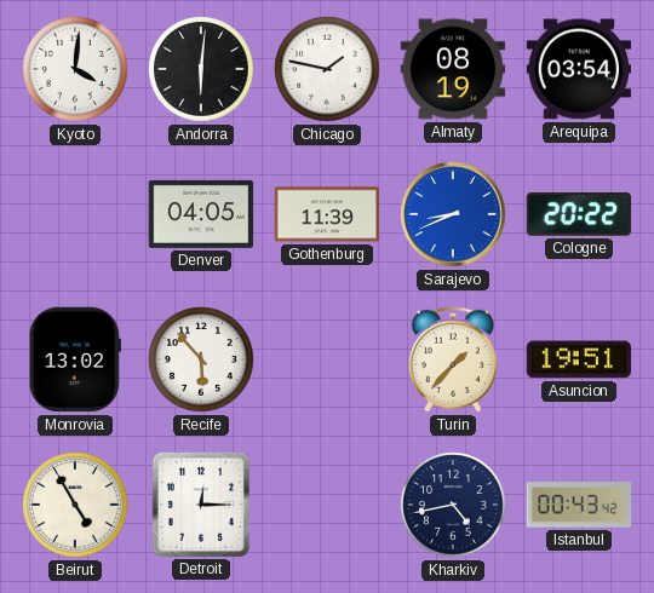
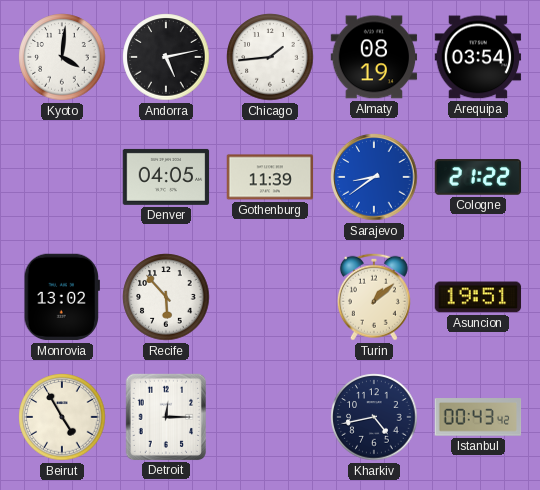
Andorra: 6:01 -> 5:13 (166, 57)
Chicago: 1:47 -> 1:44 (270, 57)
Sarajevo: 8:41 -> 8:39 (374, 177)
Cologne: 20:22 -> 21:22 (478, 177)
Turin: 1:37 -> 1:08 (374, 297)
